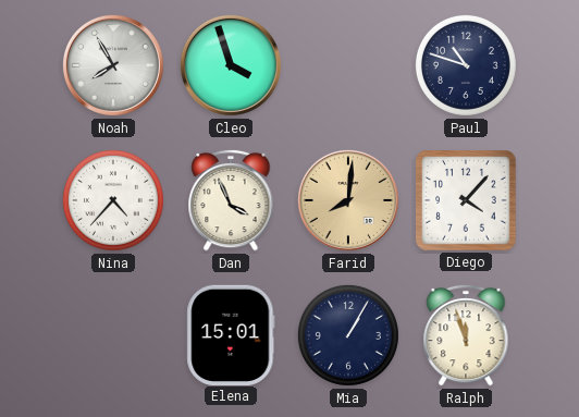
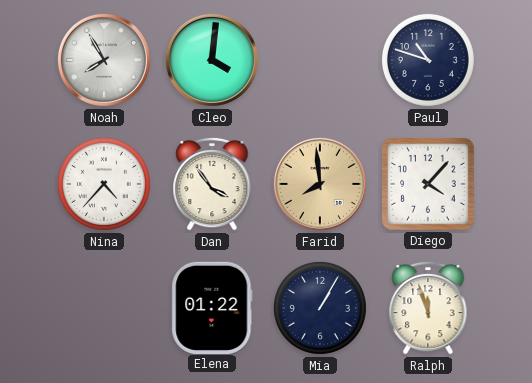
Cleo: 3:57 -> 4:01 (212, 60)
Dan: 3:56 -> 3:54 (212, 184)
Farid: 8:01 -> 7:59 (320, 184)
Elena: 15:01 -> 01:22 (212, 307)
